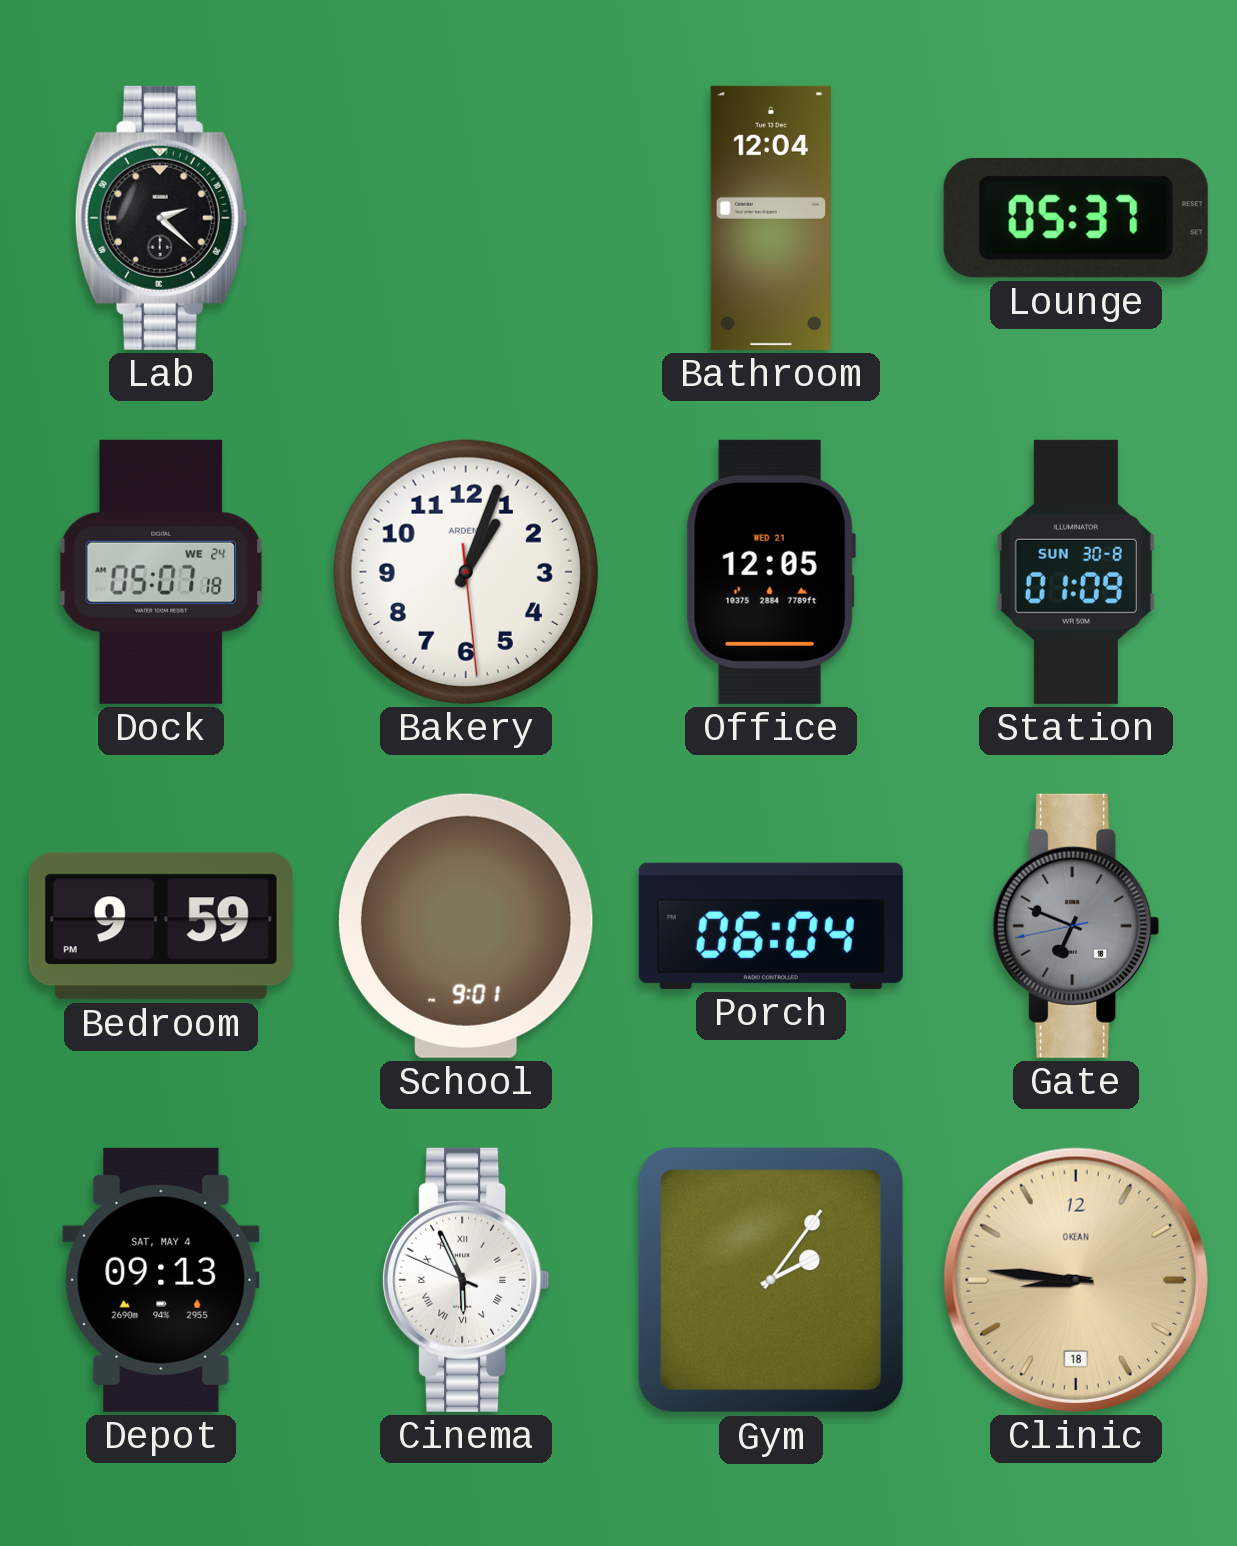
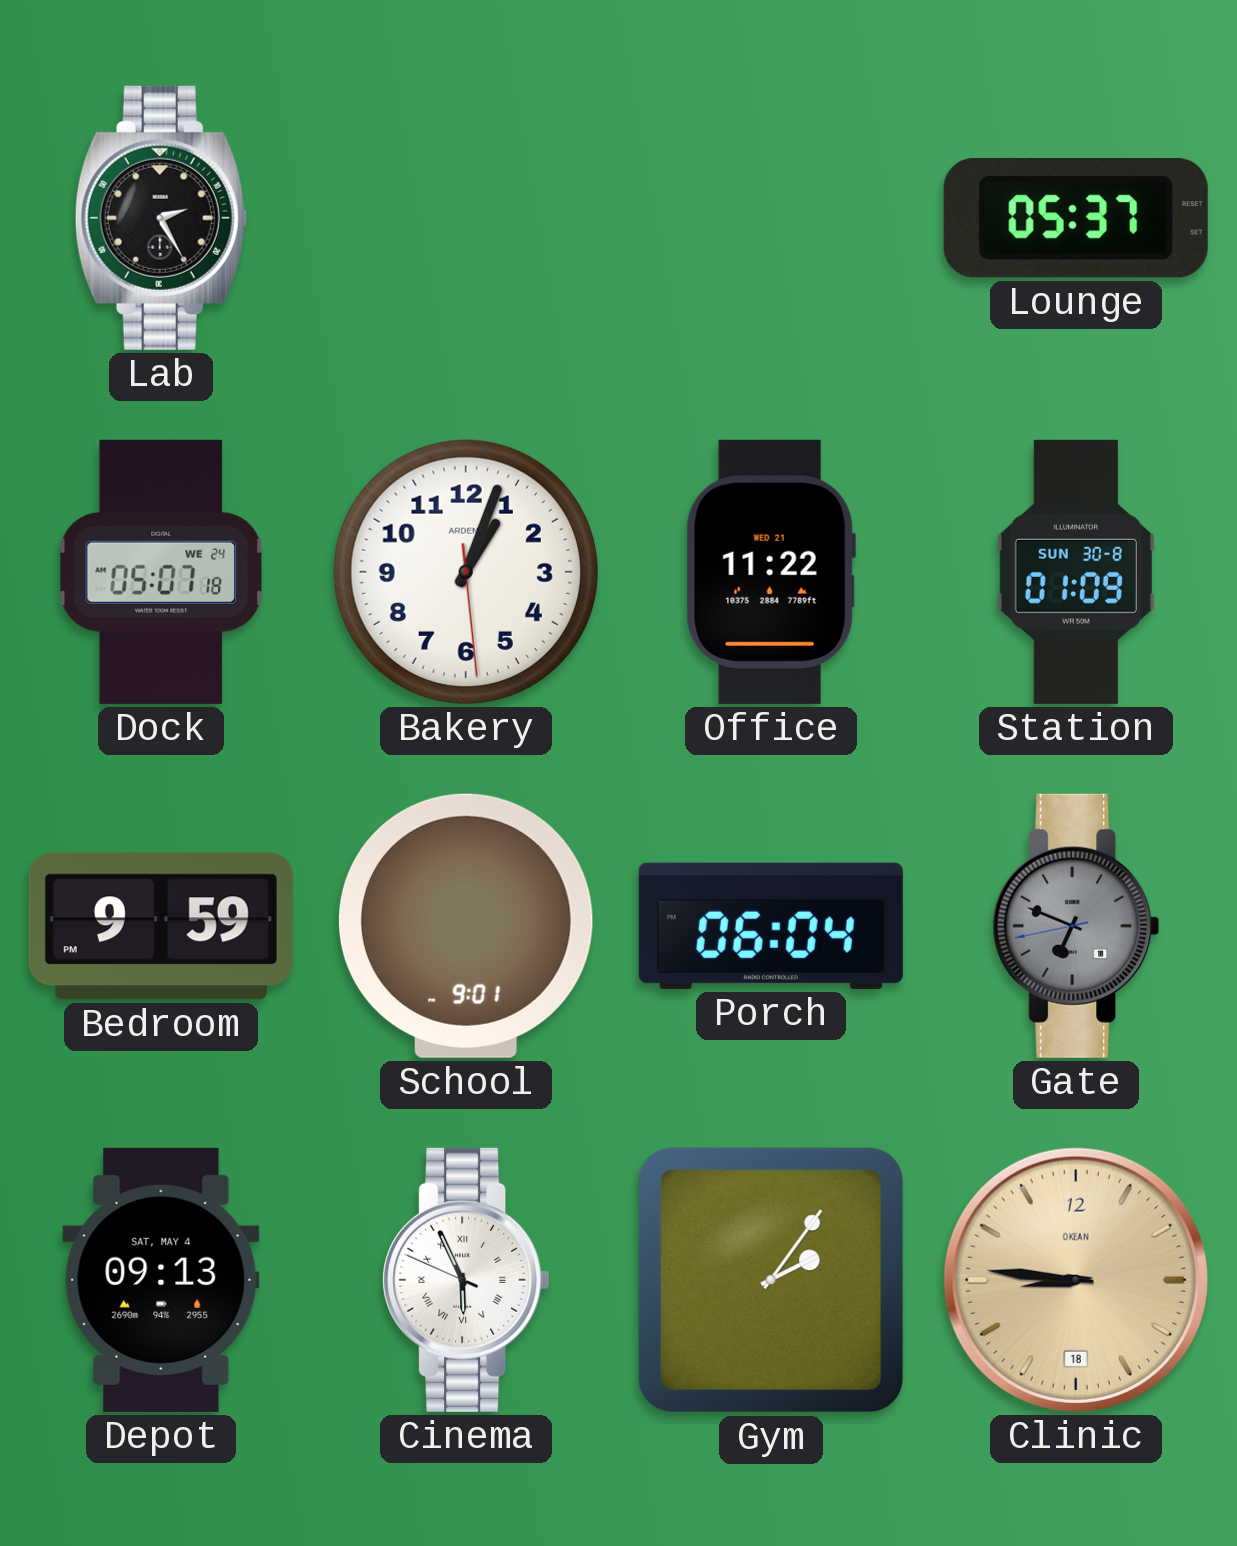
Lab: 2:22 -> 2:25 (161, 218)
Bathroom: 12:04 -> none (770, 218)
Office: 12:05 -> 11:22 (771, 572)
